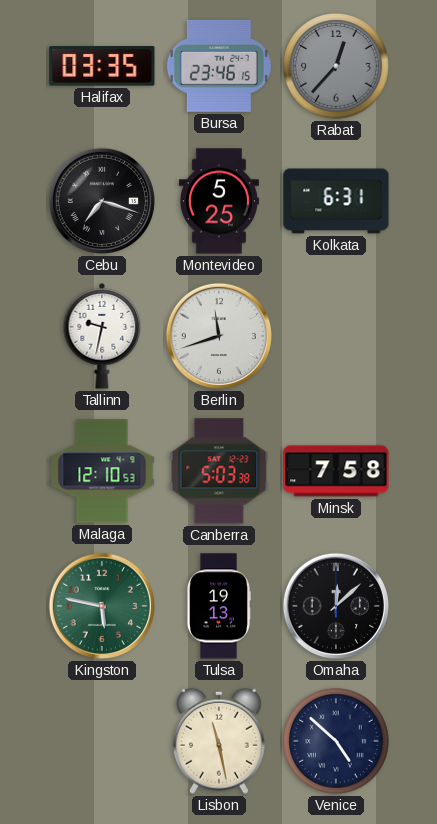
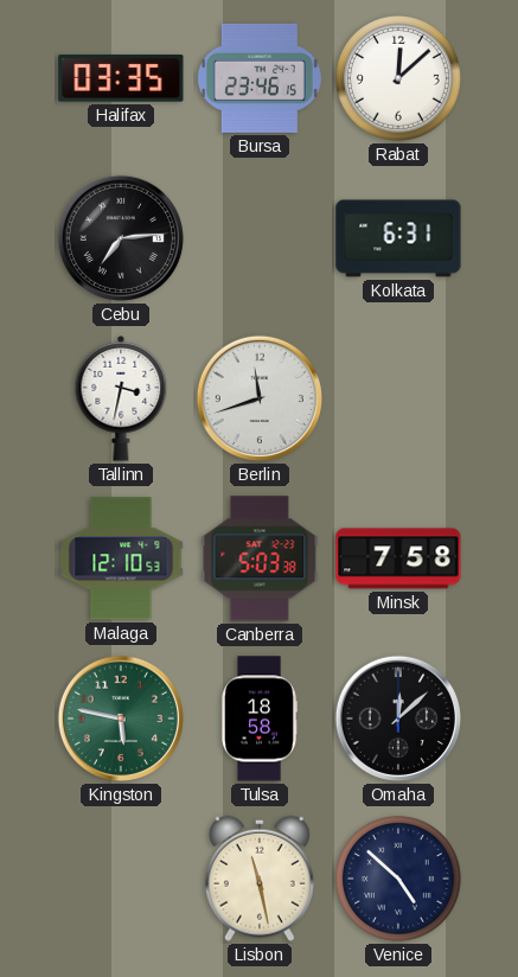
Rabat: 12:37 -> 12:08 (398, 78)
Rabat dial: grey -> white (398, 78)
Cebu: 7:18 -> 7:14 (121, 238)
Montevideo: 5:25 -> none (219, 201)
Tallinn: 9:32 -> 3:32 (121, 400)
Tulsa: 19:13 -> 18:58 (258, 719)
